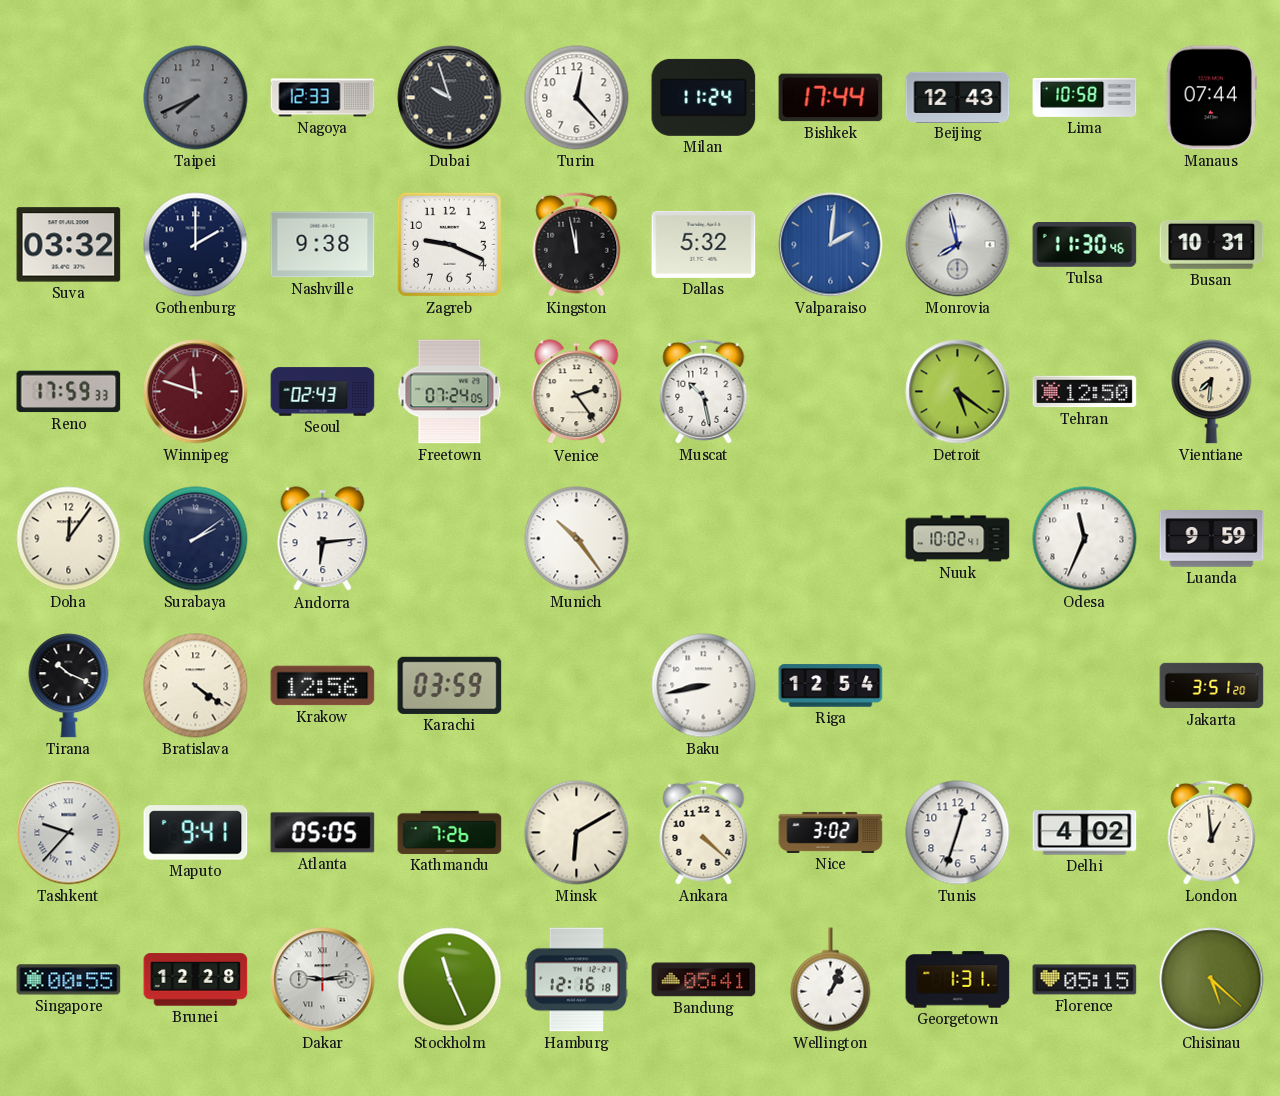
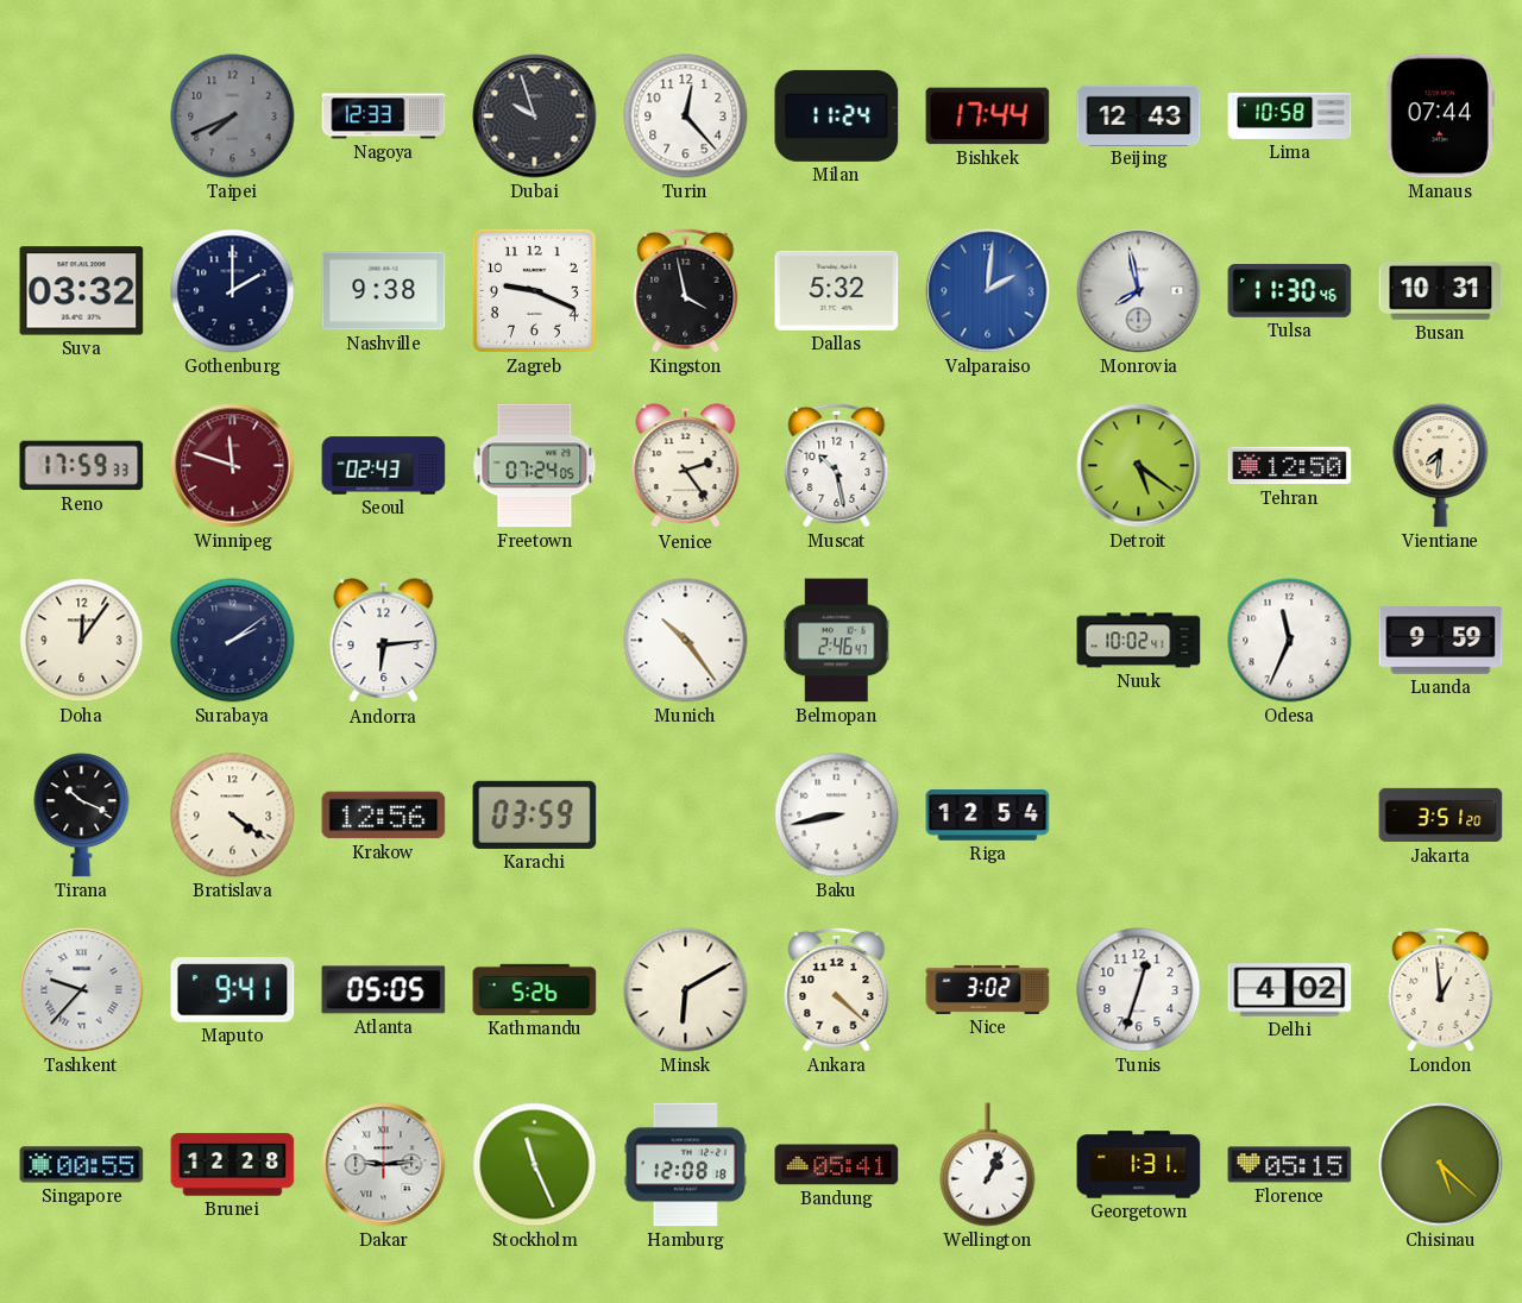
Kingston: 11:58 -> 3:58 (686, 290)
Belmopan: none -> 2:46 (837, 641)
Kathmandu: 7:26 -> 5:26 (535, 989)
Hamburg: 12:16 -> 12:08 (685, 1165)
